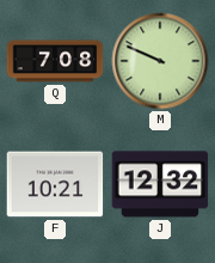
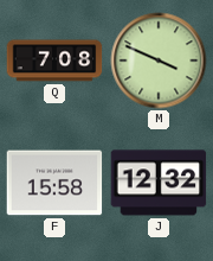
M: 9:49 -> 3:49 (159, 61)
F: 10:21 -> 15:58 (54, 183)
